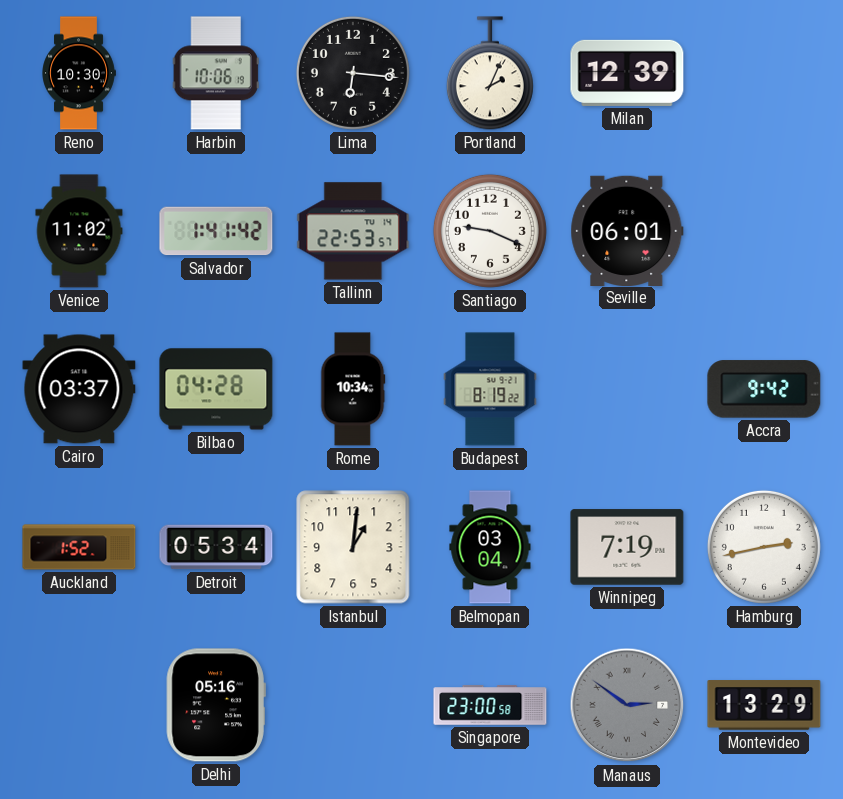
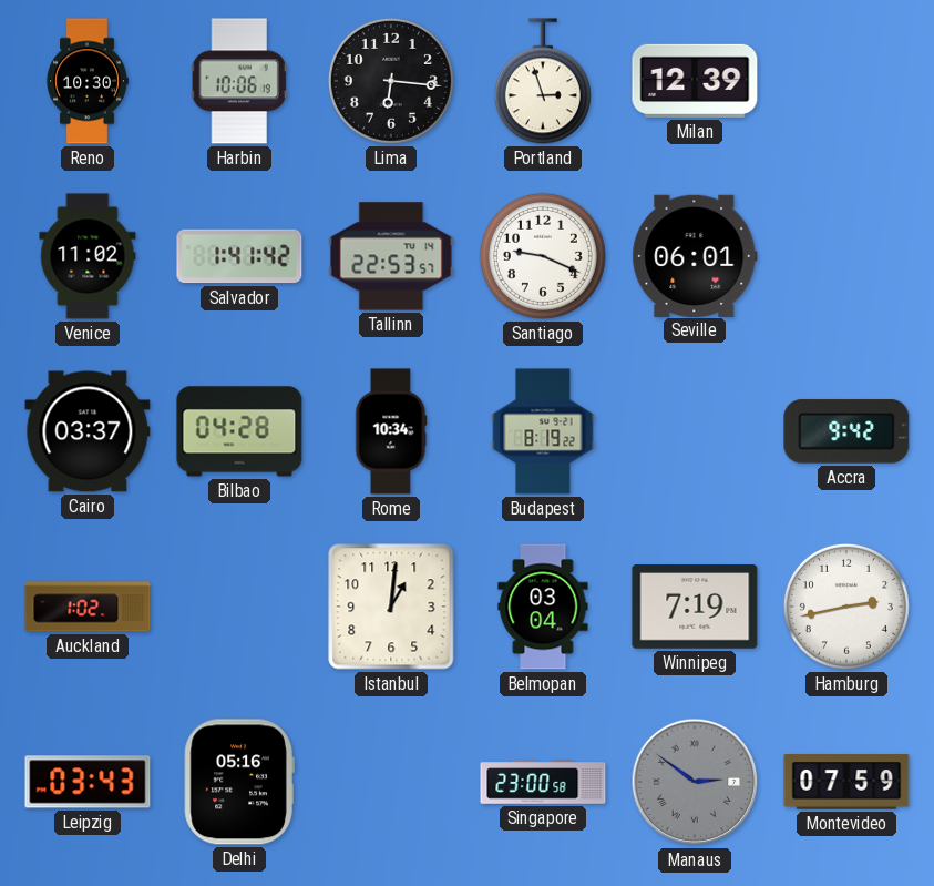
Portland: 2:04 -> 2:57 (543, 81)
Auckland: 1:52 -> 1:02 (88, 607)
Detroit: 05:34 -> none (216, 547)
Leipzig: none -> 03:43 (88, 782)
Montevideo: 13:29 -> 07:59 (846, 782)
